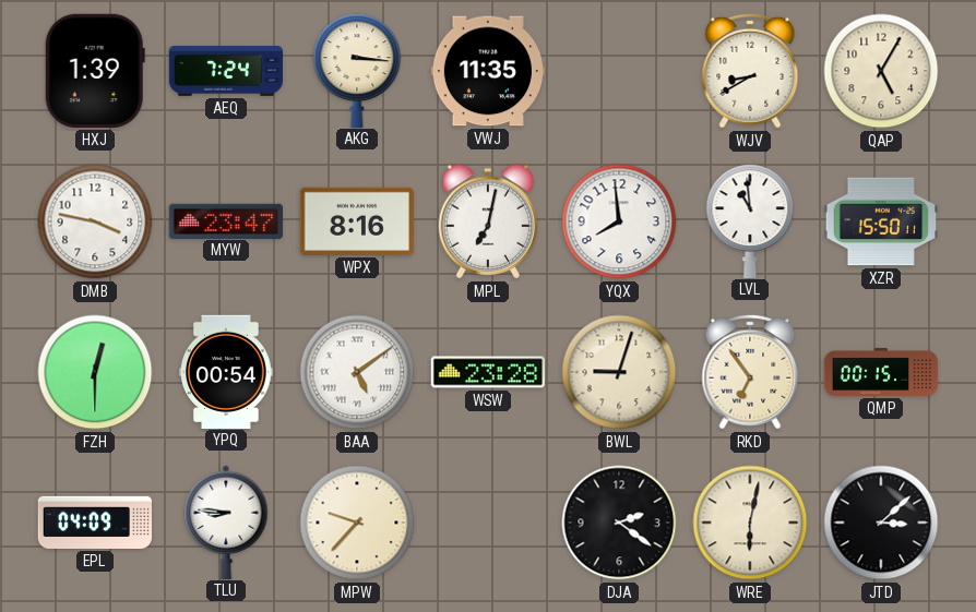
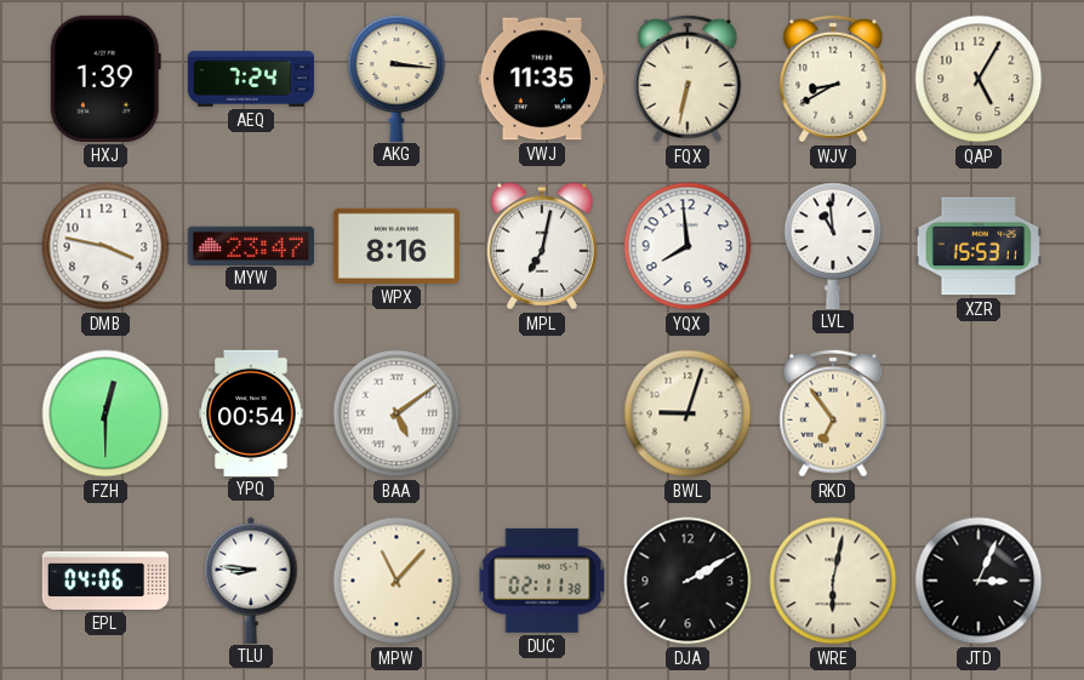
FQX: none -> 6:32 (688, 79)
XZR: 15:50 -> 15:53 (977, 246)
WSW: 23:28 -> none (487, 372)
QMP: 00:15 -> none (881, 372)
EPL: 04:09 -> 04:06 (104, 581)
MPW: 9:37 -> 11:07 (396, 581)
DUC: none -> 02:11 (542, 581)
DJA: 2:21 -> 2:10 (688, 581)
JTD: 3:08 -> 3:04 (979, 581)
